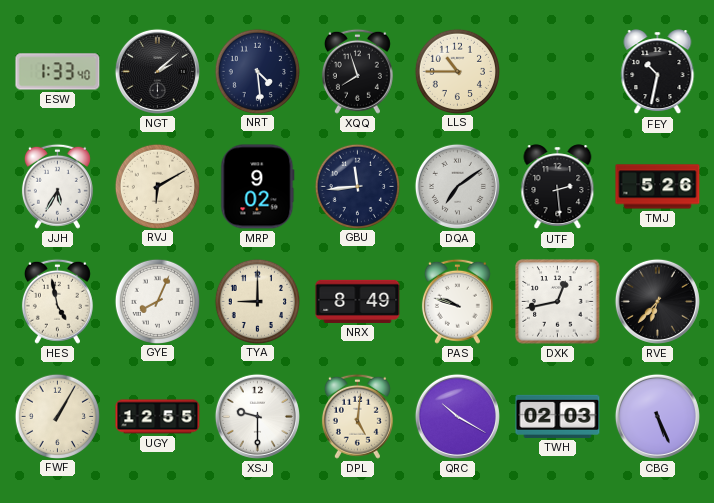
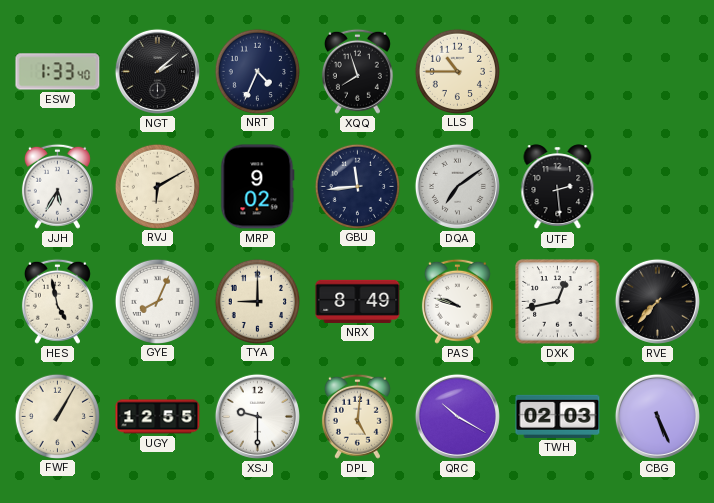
NRT: 4:29 -> 4:34 (257, 71)
FEY: 10:32 -> none (658, 72)
TMJ: 5:26 -> none (658, 187)
RVE: 6:37 -> 7:37 (657, 301)
